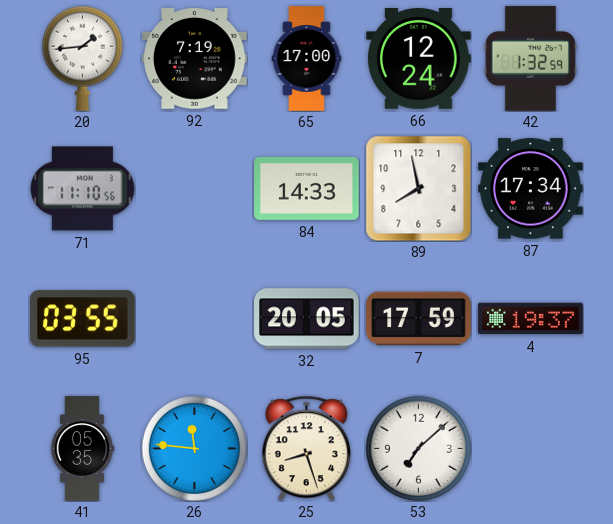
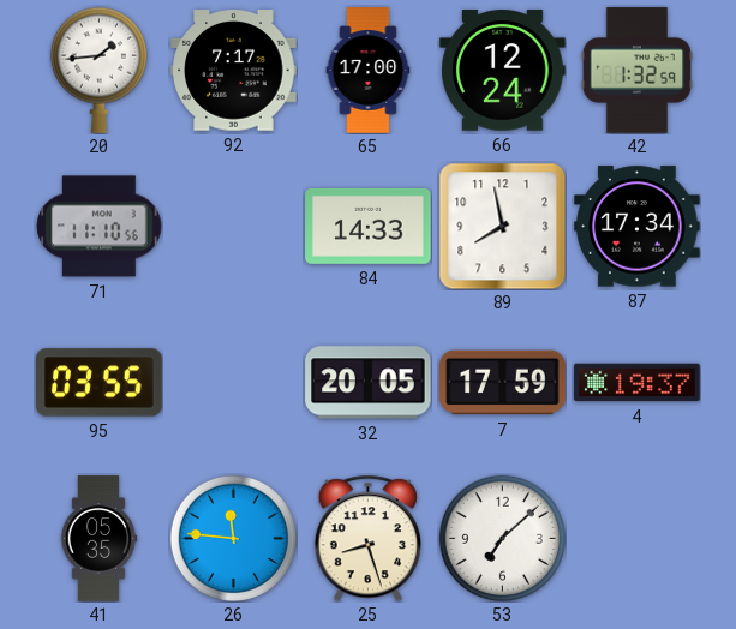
92: 7:19 -> 7:17 (234, 71)
